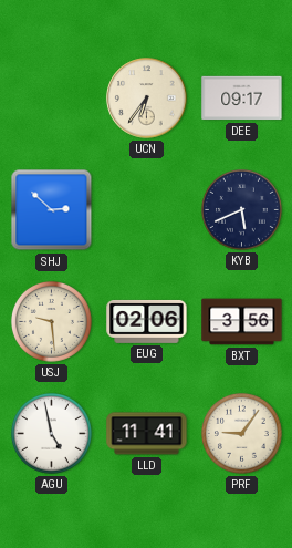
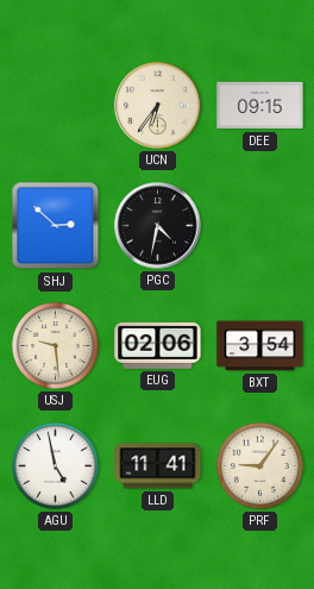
DEE: 09:17 -> 09:15 (260, 106)
PGC: none -> 4:32 (158, 226)
KYB: 5:41 -> none (241, 209)
BXT: 3:56 -> 3:54 (260, 346)
